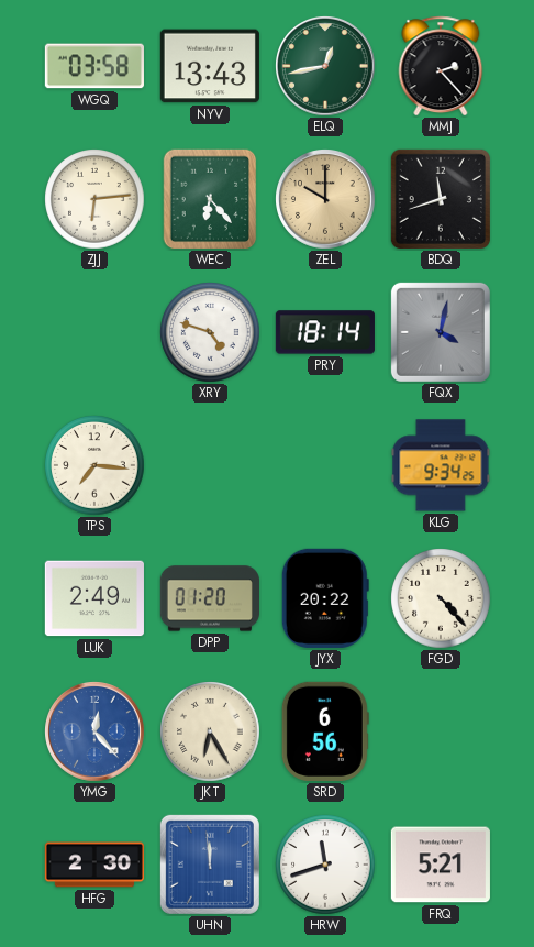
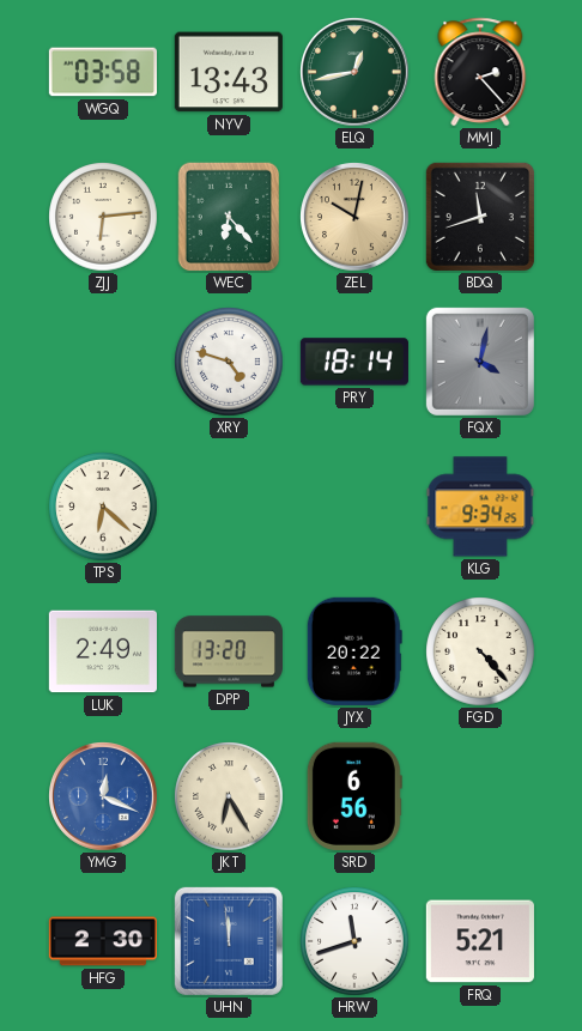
ZEL: 10:00 -> 10:02 (356, 218)
TPS: 7:16 -> 6:22 (103, 507)
DPP: 01:20 -> 13:20 (228, 651)
YMG: 12:23 -> 12:19 (104, 797)
